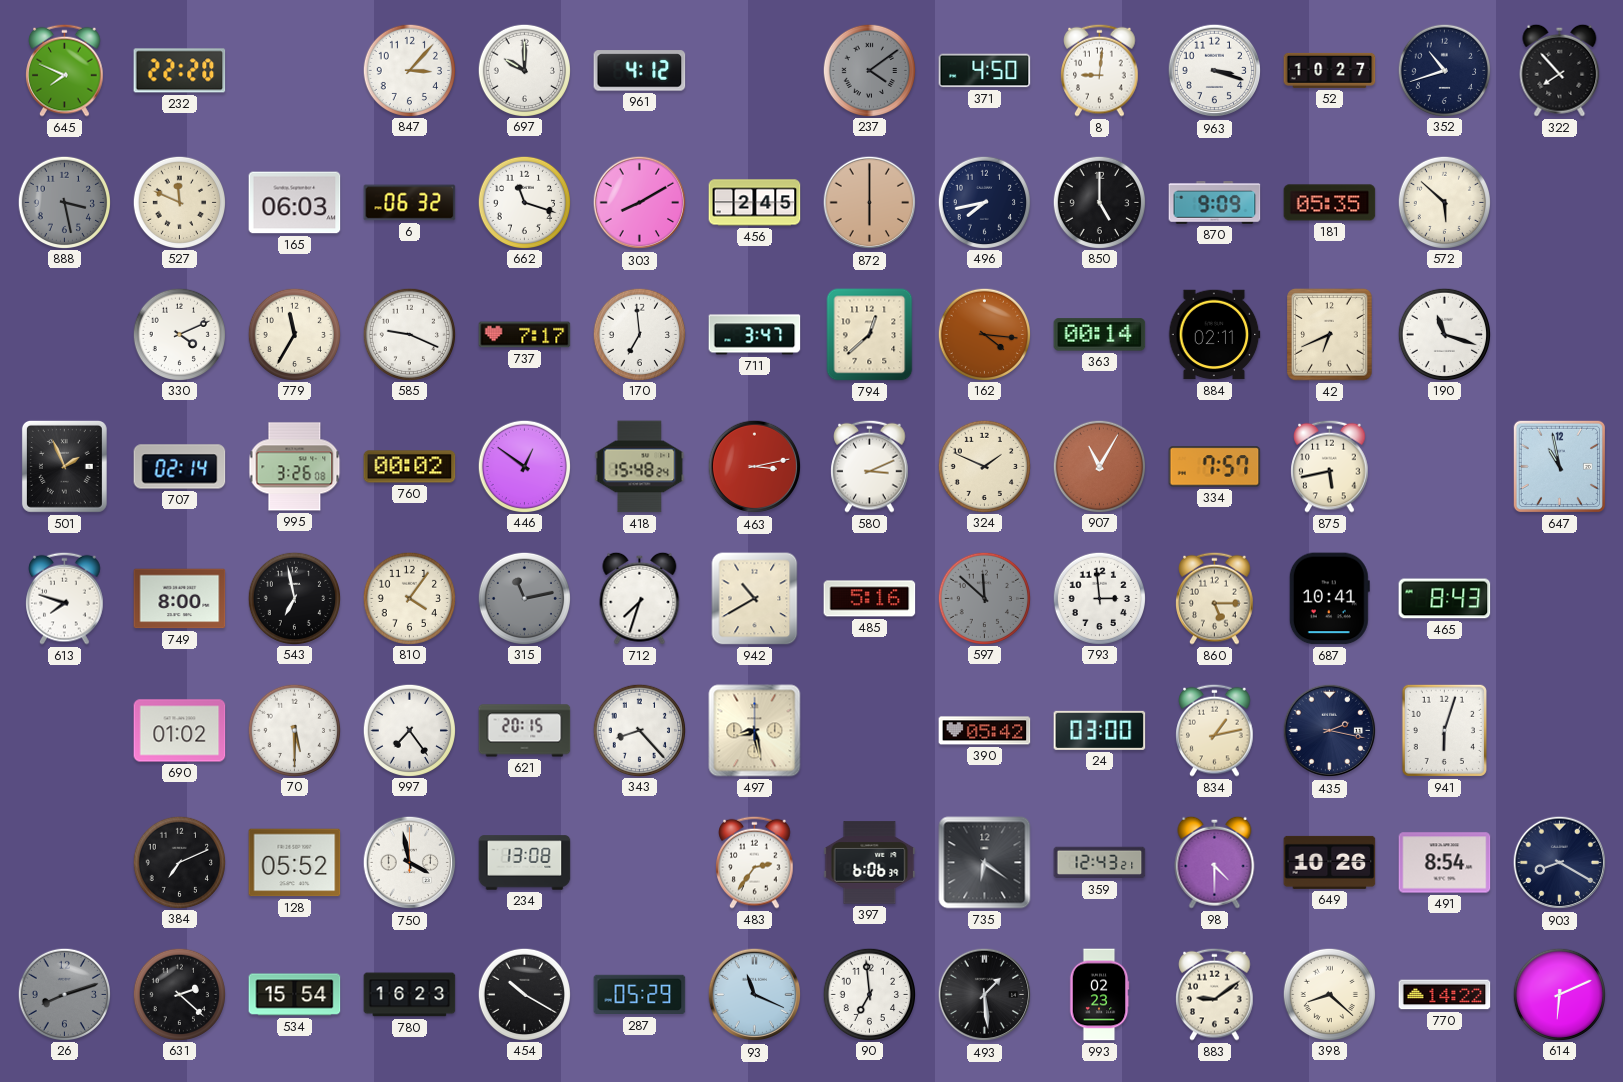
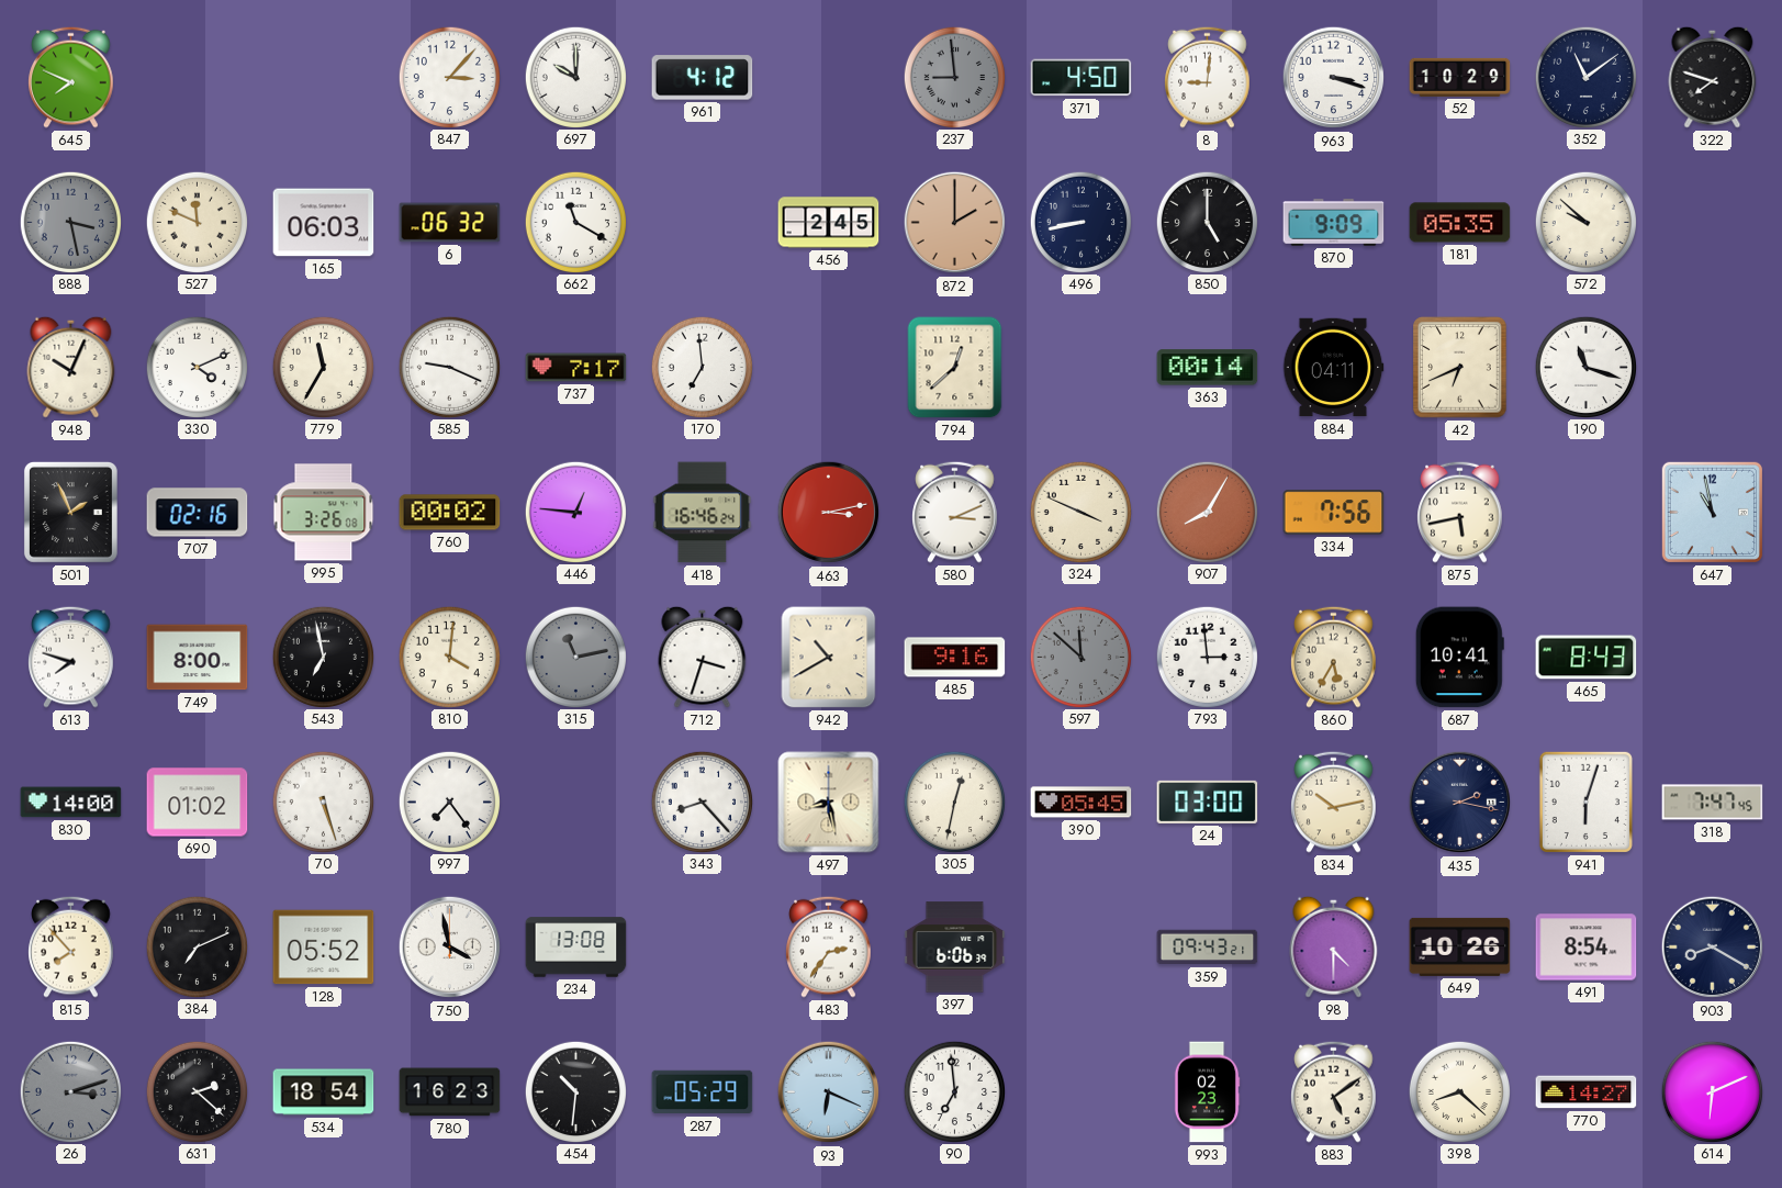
232: 22:20 -> none (180, 71)
237: 4:09 -> 8:59 (954, 77)
52: 10:27 -> 10:29 (1460, 77)
352: 10:42 -> 11:09 (1585, 77)
322: 7:53 -> 7:48 (1713, 77)
662: 11:18 -> 11:20 (575, 222)
303: 8:10 -> none (640, 203)
872: 6:00 -> 2:00 (955, 223)
496: 7:43 -> 8:43 (1080, 222)
572: 5:52 -> 9:52 (1585, 222)
948: none -> 10:04 (71, 367)
711: 3:47 -> none (755, 335)
162: 4:16 -> none (984, 334)
884: 02:11 -> 04:11 (1333, 368)
707: 02:14 -> 02:16 (198, 513)
446: 12:51 -> 12:46 (575, 512)
418: 15:48 -> 16:46 (703, 513)
324: 1:49 -> 3:49 (1080, 512)
907: 11:05 -> 8:05 (1207, 512)
334: 7:57 -> 7:56 (1334, 513)
810: 4:06 -> 4:01 (449, 657)
712: 7:33 -> 3:33 (703, 657)
485: 5:16 -> 9:16 (955, 658)
860: 5:15 -> 5:35 (1334, 657)
830: none -> 14:00 (71, 803)
70: 5:30 -> 5:27 (323, 802)
621: 20:15 -> none (525, 731)
305: none -> 12:32 (954, 802)
390: 05:42 -> 05:45 (1081, 803)
834: 1:13 -> 10:13 (1334, 802)
318: none -> 7:47 (1713, 803)
815: none -> 7:53 (71, 946)
735: 6:21 -> none (985, 863)
359: 12:43 -> 09:43 (1208, 948)
26: 8:12 -> 3:12 (70, 1091)
534: 15:54 -> 18:54 (324, 1092)
454: 10:20 -> 10:31 (575, 1091)
93: 11:19 -> 6:19 (829, 1092)
493: 1:29 -> none (985, 995)
883: 9:09 -> 5:09 (1334, 1091)
770: 14:22 -> 14:27 (1587, 1092)
